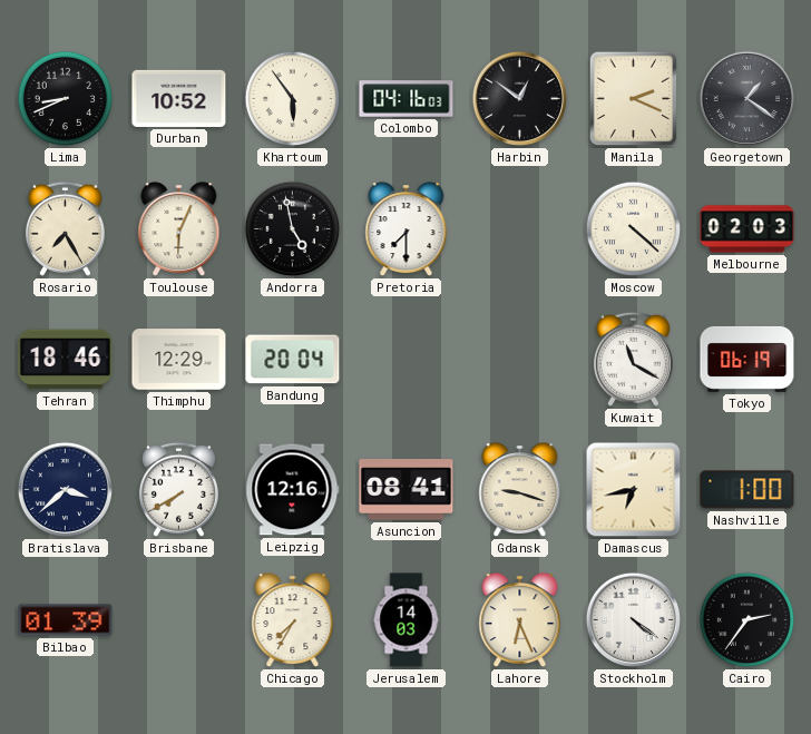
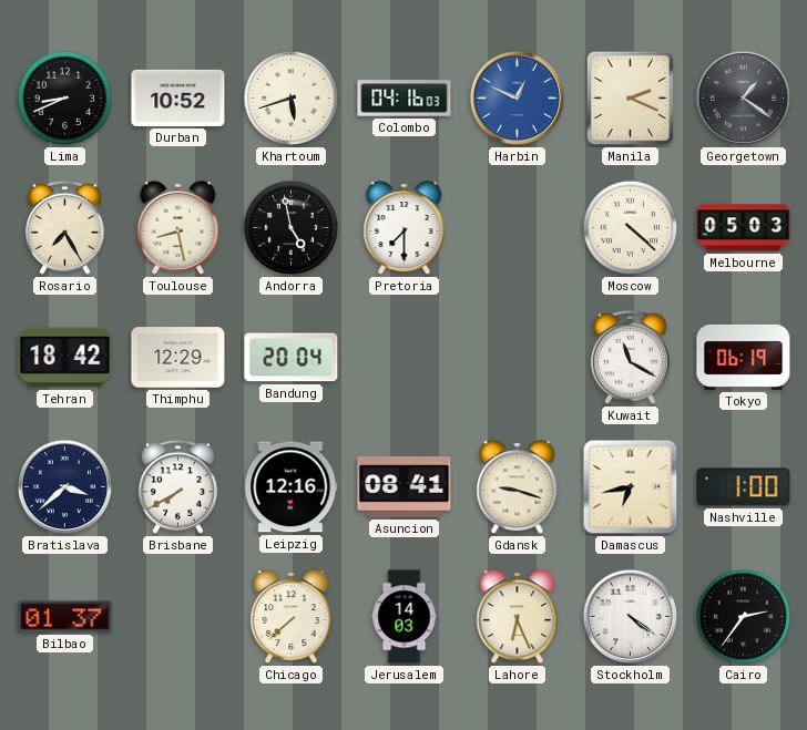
Khartoum: 5:54 -> 5:42 (292, 99)
Harbin: 12:51 -> 12:49 (517, 97)
Harbin dial: black -> blue (517, 97)
Toulouse: 6:04 -> 8:28 (178, 228)
Melbourne: 02:03 -> 05:03 (744, 228)
Tehran: 18:46 -> 18:42 (65, 358)
Bilbao: 01:39 -> 01:37 (65, 617)
Chicago: 7:35 -> 7:38 (292, 617)
